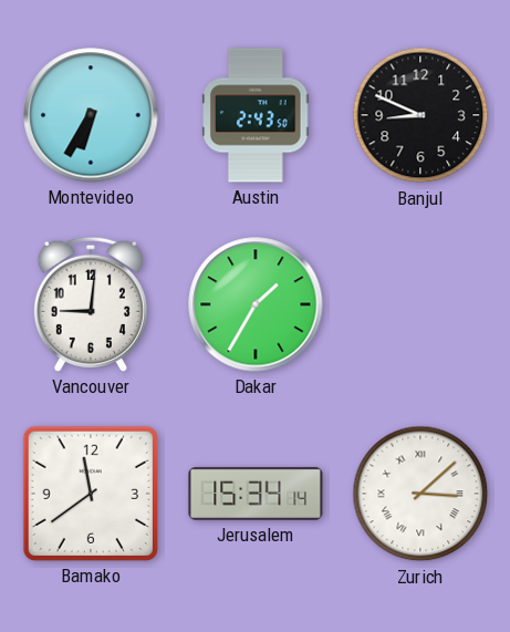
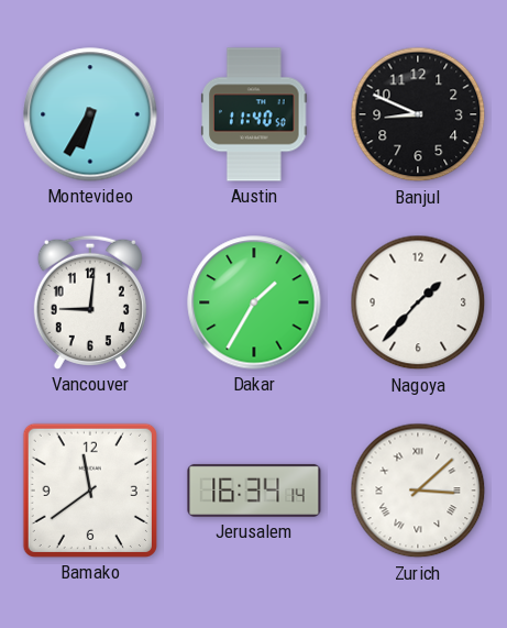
Austin: 2:43 -> 11:40 (254, 114)
Nagoya: none -> 1:37 (418, 302)
Jerusalem: 15:34 -> 16:34 (254, 491)
